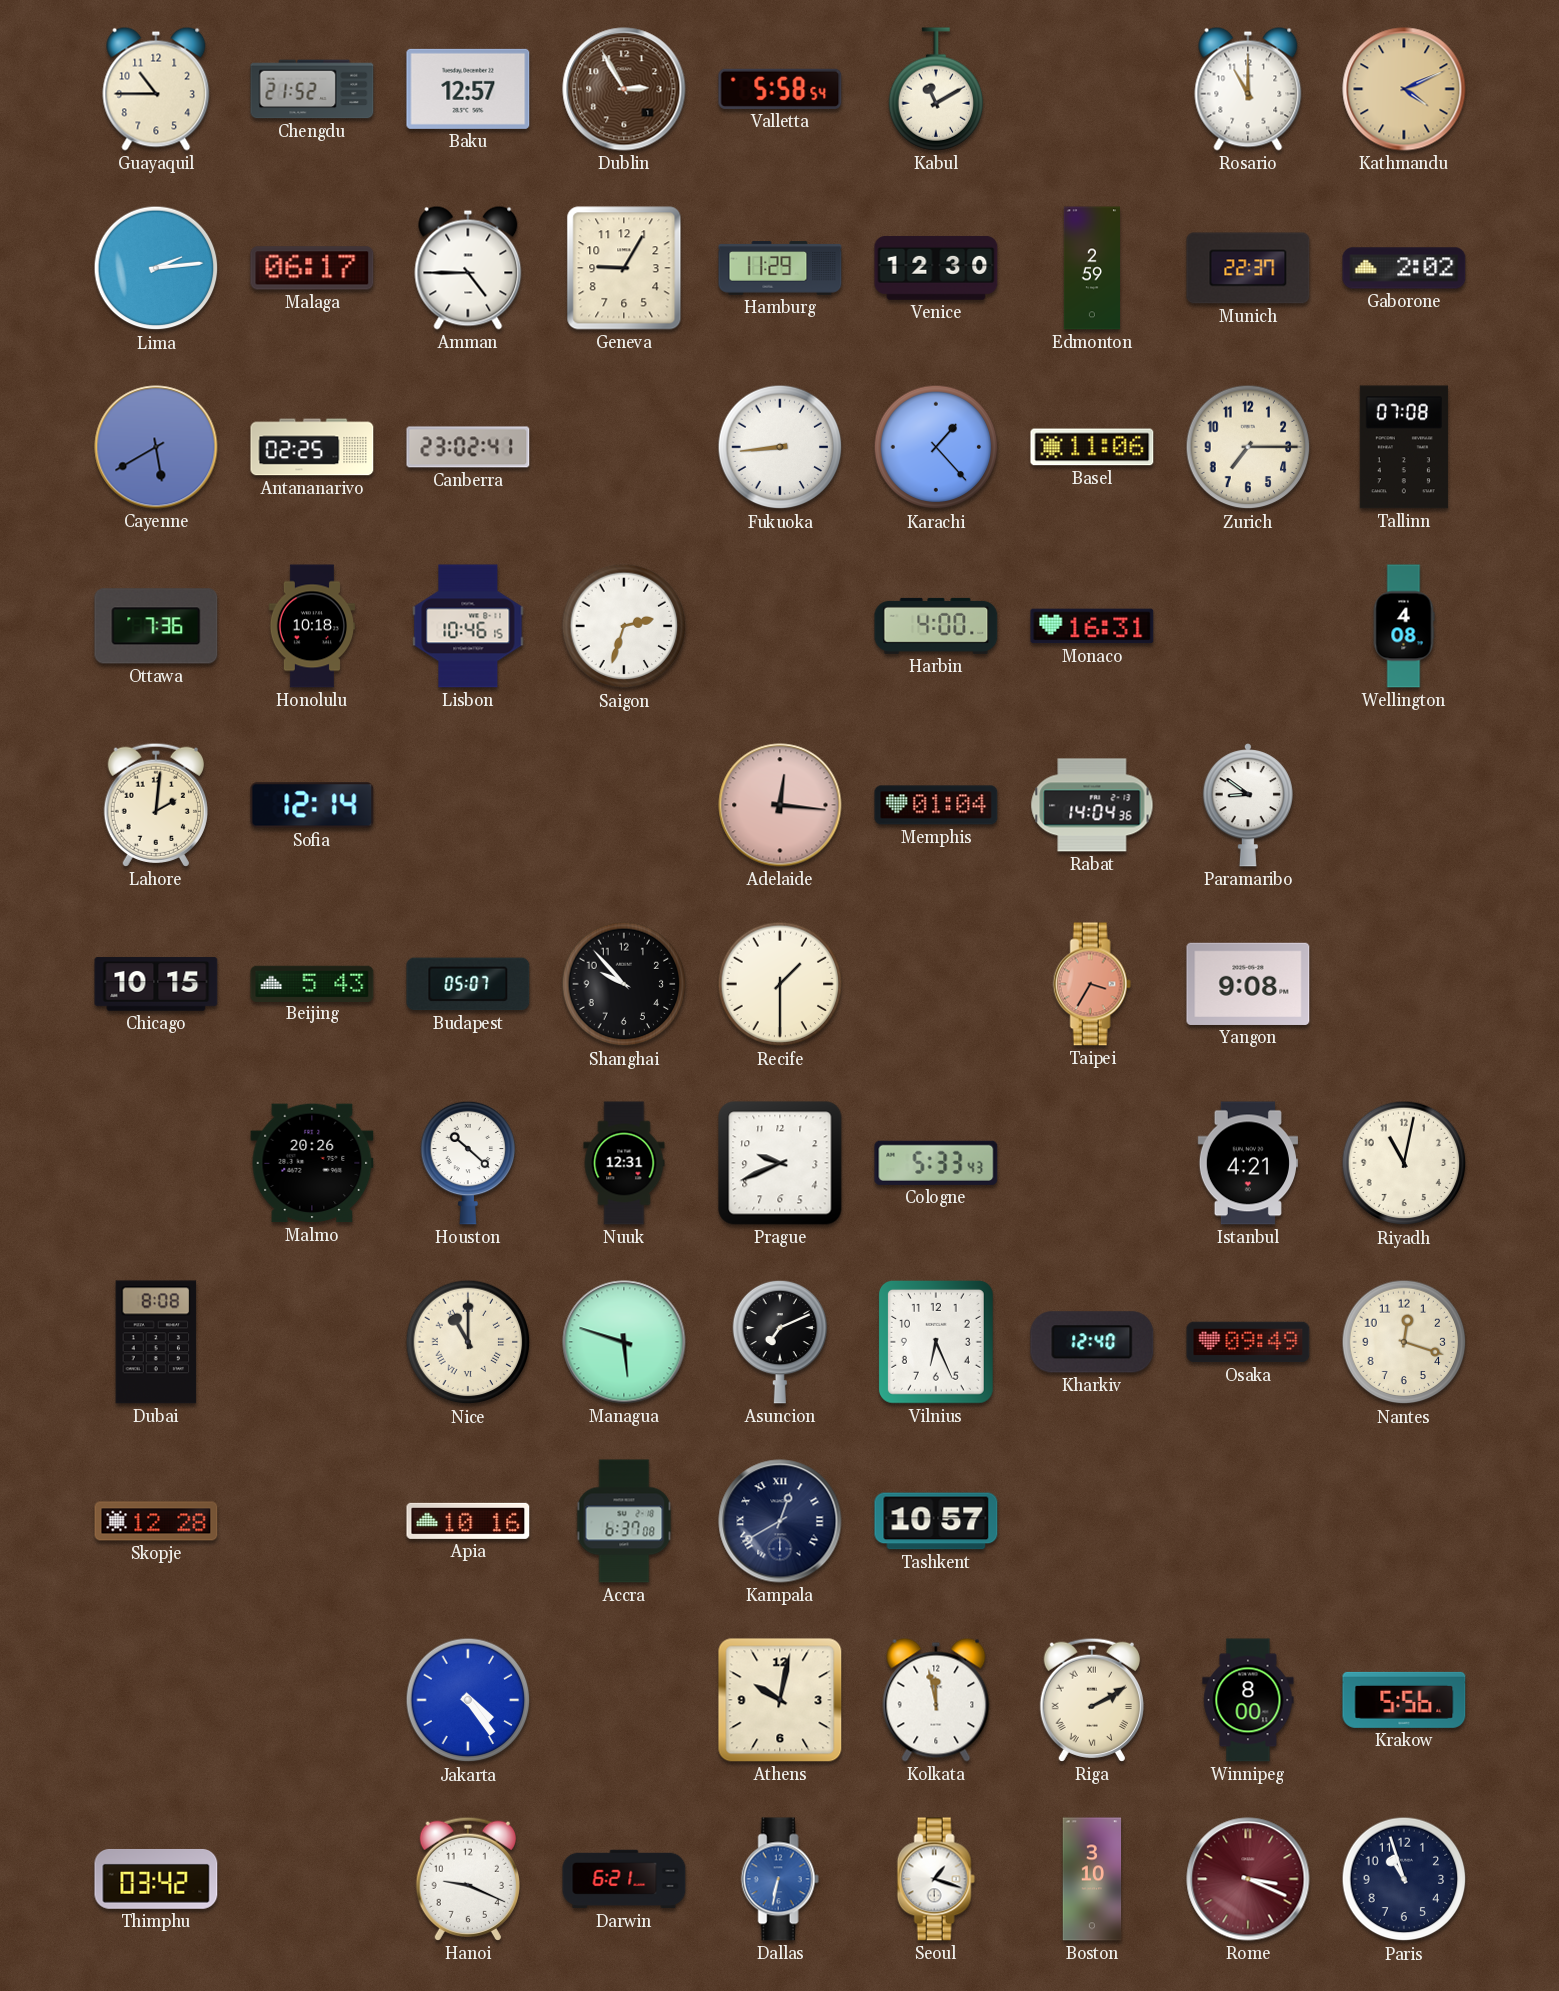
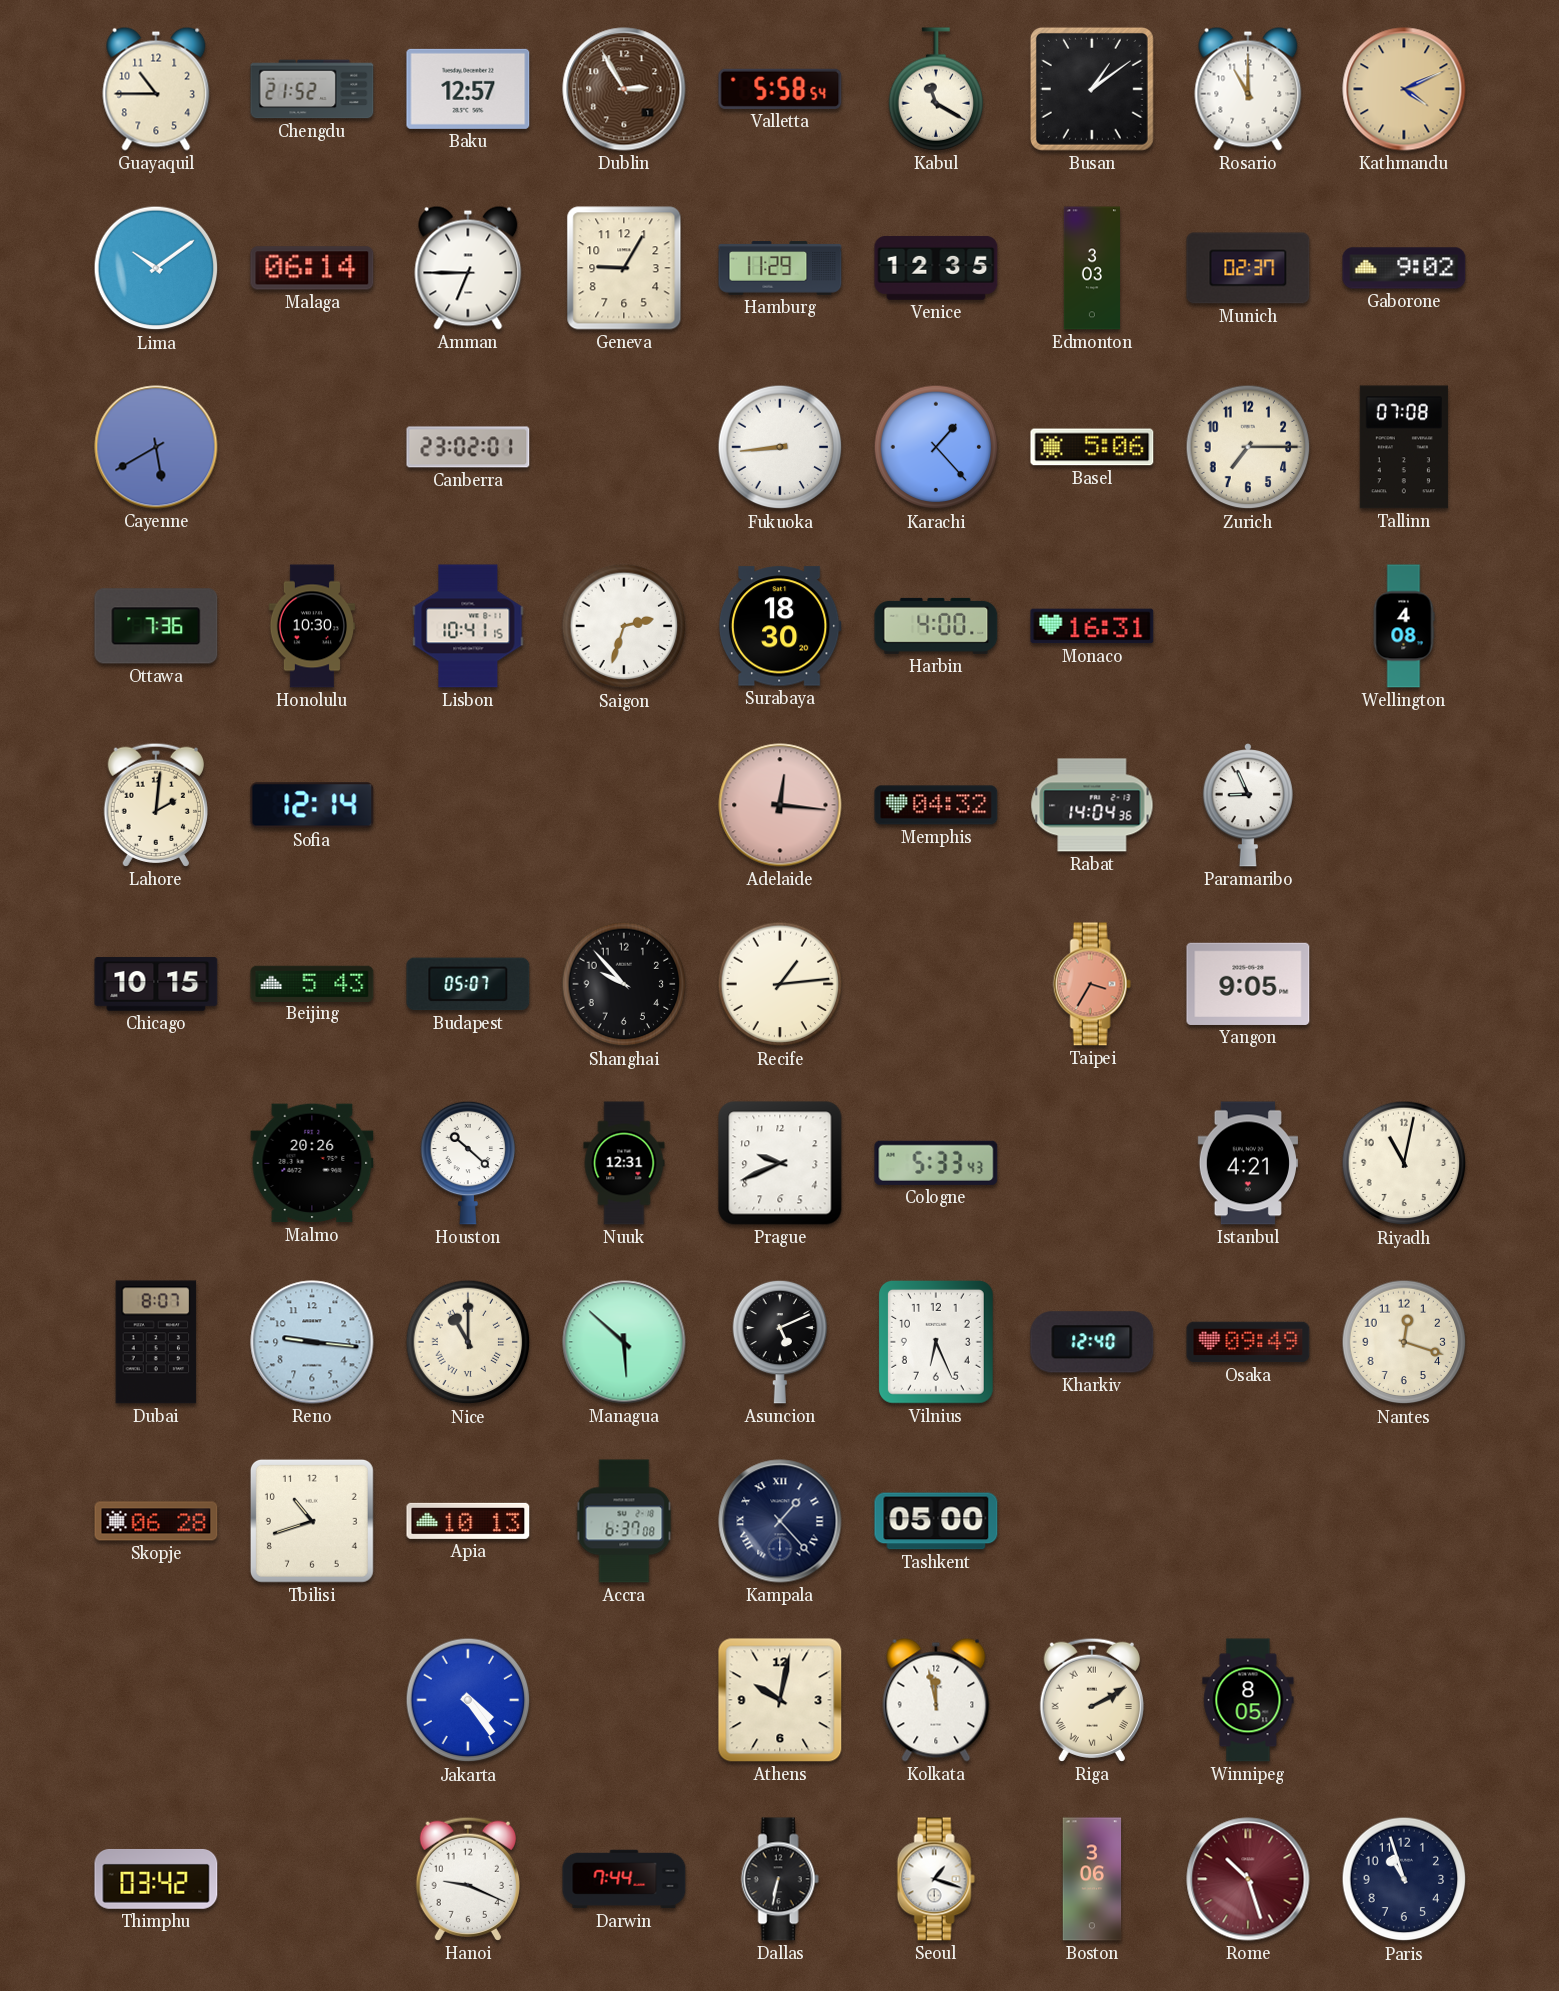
Kabul: 11:10 -> 11:20 (936, 89)
Busan: none -> 1:09 (1092, 89)
Lima: 2:14 -> 10:09 (156, 268)
Malaga: 06:17 -> 06:14 (312, 268)
Amman: 4:45 -> 6:45 (468, 268)
Venice: 12:30 -> 12:35 (936, 268)
Edmonton: 2:59 -> 3:03 (1091, 268)
Munich: 22:37 -> 02:37 (1248, 268)
Gaborone: 2:02 -> 9:02 (1404, 268)
Antananarivo: 02:25 -> none (312, 447)
Canberra: 23:02:41 -> 23:02:01 (468, 447)
Basel: 11:06 -> 5:06 (1092, 447)
Honolulu: 10:18 -> 10:30 (312, 626)
Lisbon: 10:46 -> 10:41 (468, 626)
Surabaya: none -> 18:30 (780, 626)
Memphis: 01:04 -> 04:32 (936, 805)
Paramaribo: 8:51 -> 8:56 (1248, 805)
Recife: 1:30 -> 1:14 (780, 984)
Yangon: 9:08 -> 9:05 (1248, 984)
Dubai: 8:08 -> 8:07 (156, 1342)
Reno: none -> 9:16 (312, 1342)
Managua: 5:48 -> 5:52 (624, 1342)
Asuncion: 7:11 -> 5:11 (780, 1342)
Skopje: 12:28 -> 06:28 (156, 1521)
Tbilisi: none -> 10:42 (312, 1521)
Apia: 10:16 -> 10:13 (468, 1521)
Kampala: 12:40 -> 1:23 (780, 1521)
Tashkent: 10:57 -> 05:00 (936, 1521)
Winnipeg: 8:00 -> 8:05 (1248, 1700)
Krakow: 5:56 -> none (1404, 1700)
Darwin: 6:21 -> 7:44 (624, 1879)
Dallas dial: blue -> black (780, 1879)
Boston: 3:10 -> 3:06 (1092, 1879)
Rome: 3:19 -> 10:27 (1248, 1879)
